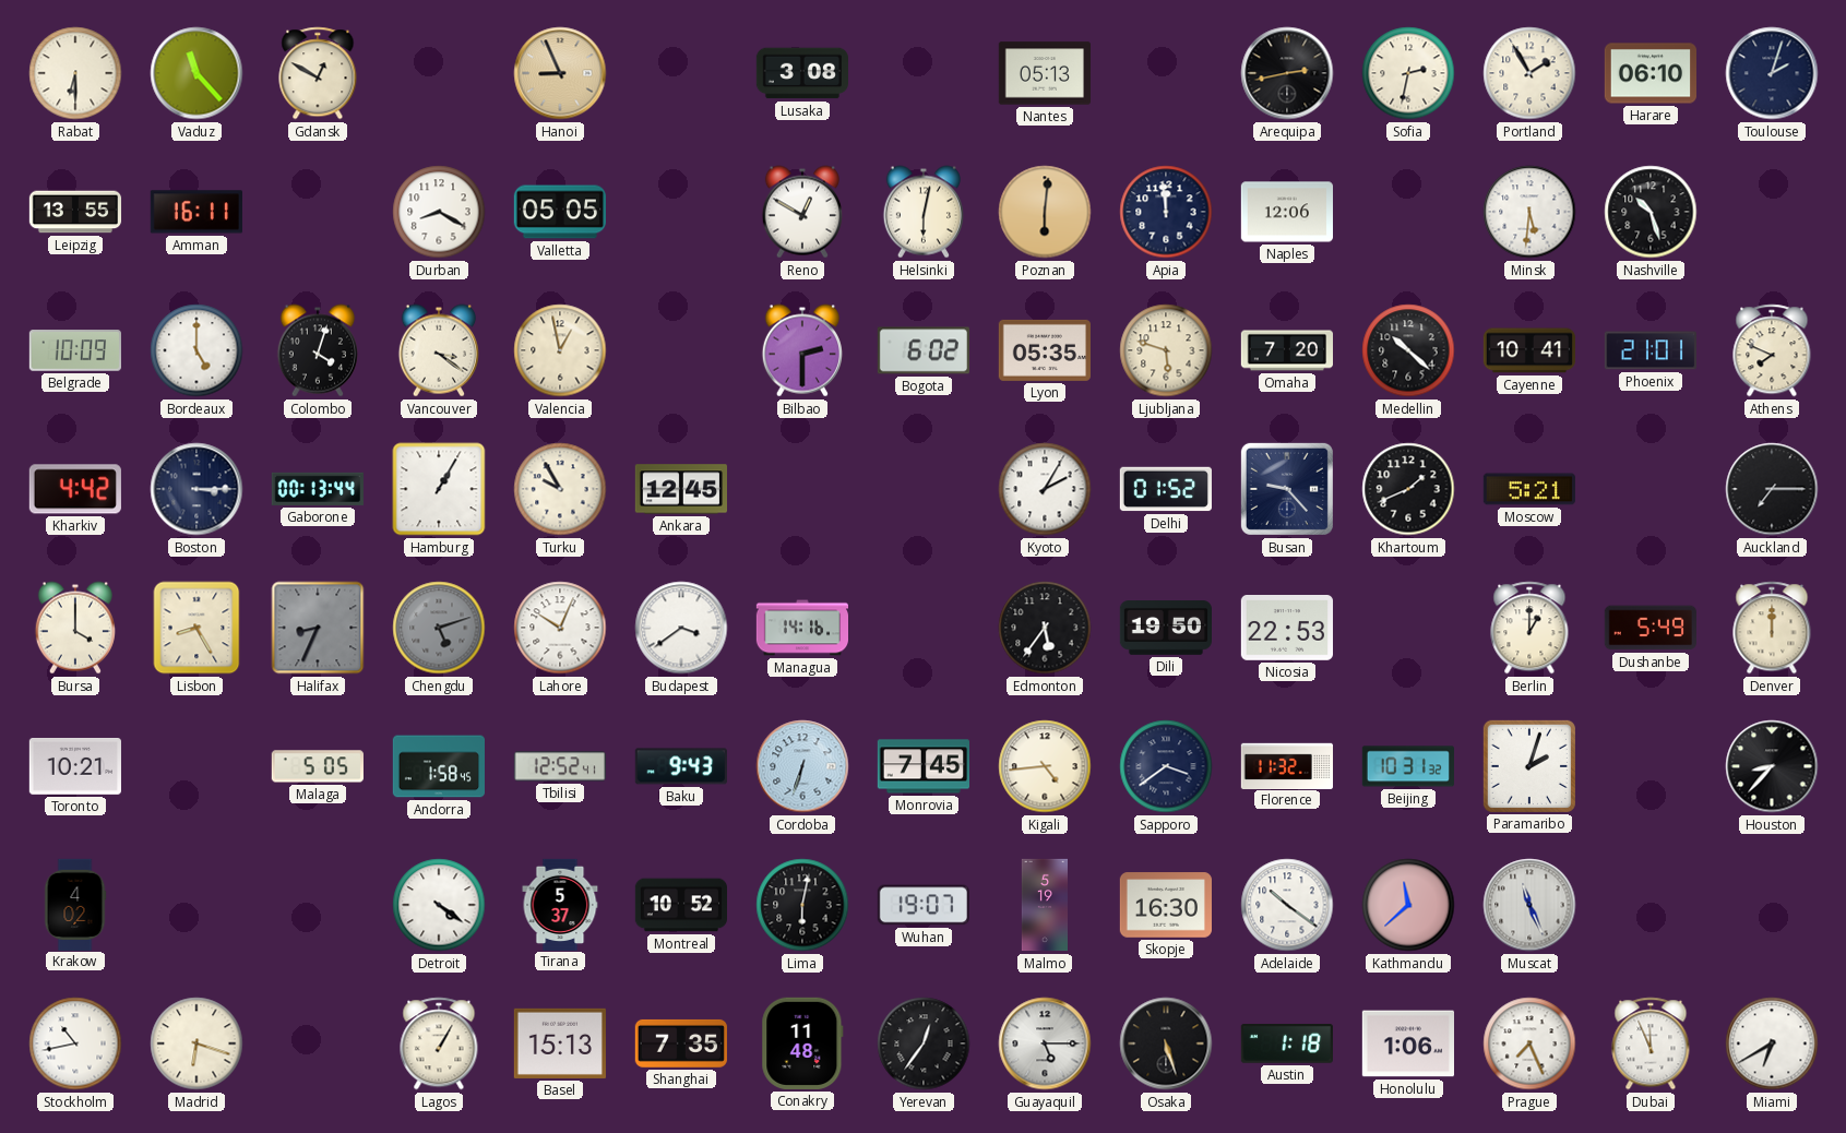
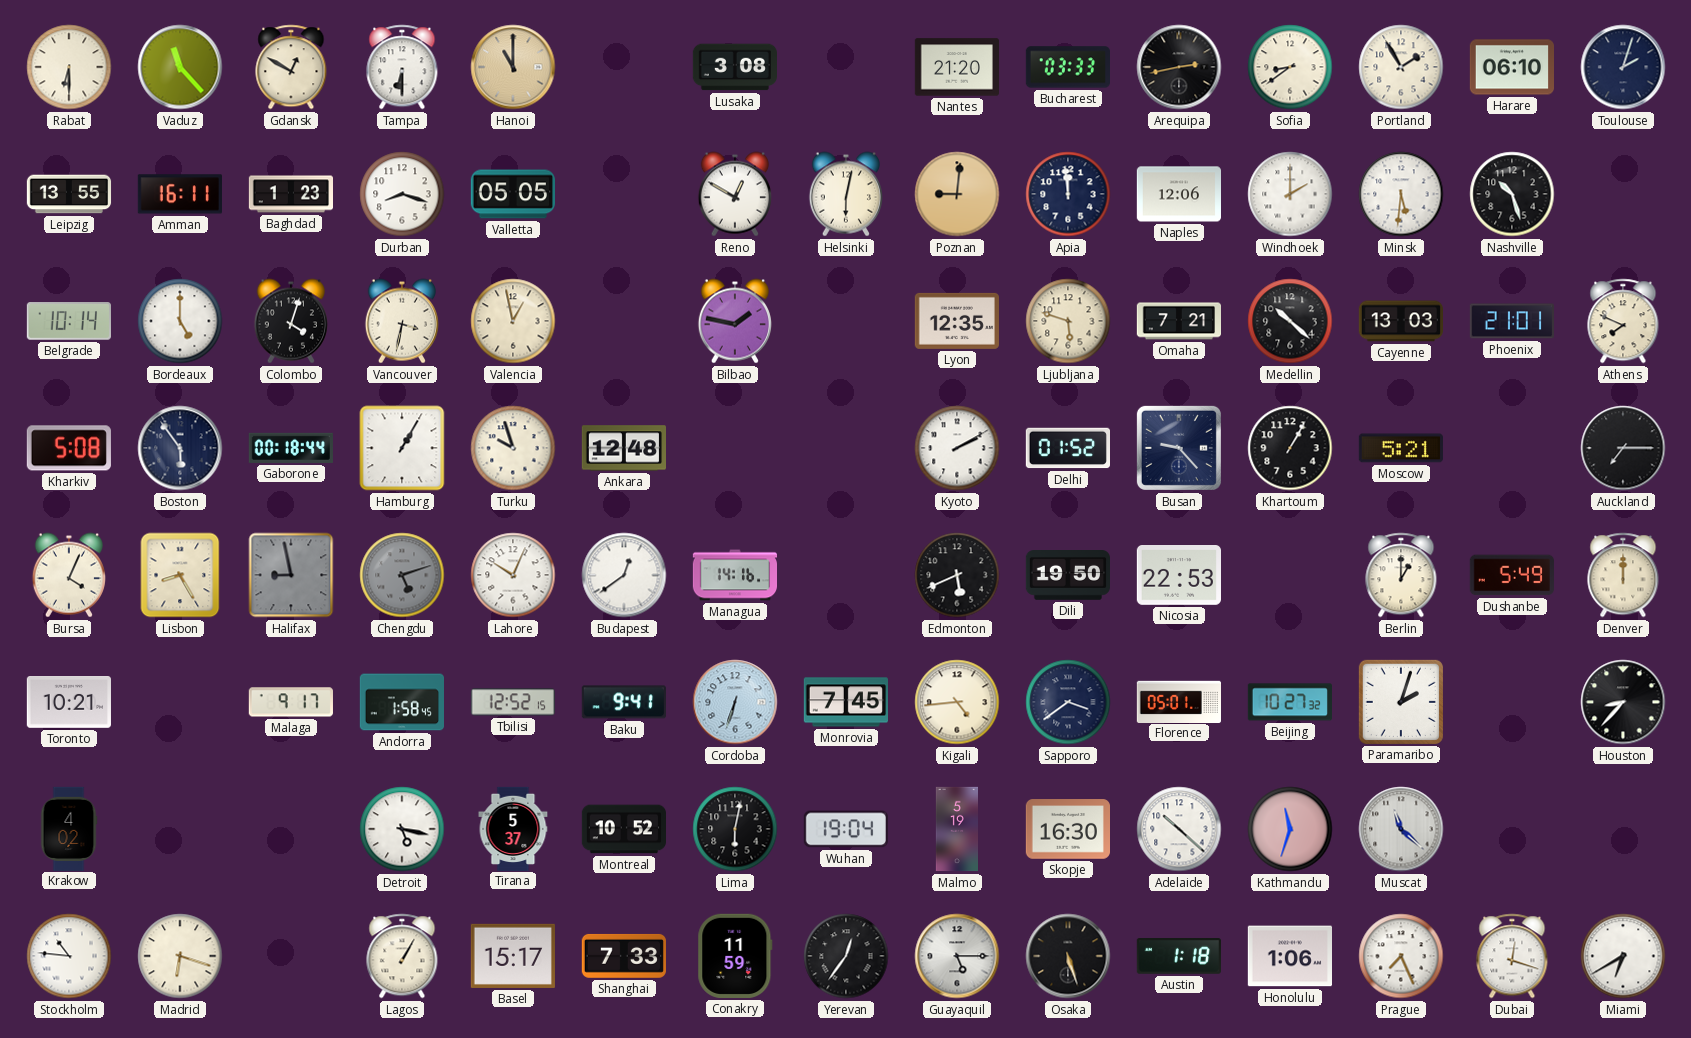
Tampa: none -> 6:30 (402, 67)
Hanoi: 8:56 -> 11:00 (513, 67)
Nantes: 05:13 -> 21:20 (956, 67)
Bucharest: none -> 03:33 (1067, 67)
Sofia: 2:32 -> 8:39 (1290, 67)
Baghdad: none -> 1:23 (290, 194)
Durban: 8:20 -> 8:18 (402, 194)
Poznan: 6:01 -> 9:01 (957, 194)
Windhoek: none -> 2:00 (1290, 194)
Belgrade: 10:09 -> 10:14 (69, 321)
Vancouver: 3:21 -> 3:32 (402, 321)
Bilbao: 2:30 -> 1:47 (735, 321)
Bogota: 6:02 -> none (922, 350)
Lyon: 05:35 -> 12:35 (957, 321)
Omaha: 7:20 -> 7:21 (1178, 321)
Cayenne: 10:41 -> 13:03 (1400, 321)
Kharkiv: 4:42 -> 5:08 (69, 448)
Boston: 3:15 -> 5:54 (180, 448)
Gaborone: 00:13 -> 00:18 (291, 448)
Turku: 9:55 -> 9:57 (513, 448)
Ankara: 12:45 -> 12:48 (623, 448)
Kyoto: 2:05 -> 2:10 (957, 448)
Khartoum: 1:41 -> 1:05 (1290, 448)
Bursa: 4:00 -> 4:04 (69, 575)
Halifax: 8:34 -> 8:58 (291, 575)
Budapest: 3:39 -> 12:39 (624, 575)
Edmonton: 5:36 -> 5:41 (957, 575)
Malaga: 5:05 -> 9:17 (291, 702)
Tbilisi: 12:52:41 -> 12:52:15 (513, 702)
Baku: 9:43 -> 9:41 (624, 702)
Florence: 11:32 -> 05:01 (1178, 701)
Beijing: 10:31 -> 10:27 (1290, 702)
Detroit: 4:21 -> 5:17 (402, 829)
Wuhan: 19:07 -> 19:04 (846, 829)
Adelaide: 10:21 -> 10:22 (1179, 829)
Kathmandu: 11:38 -> 11:33 (1290, 829)
Muscat: 11:26 -> 11:22 (1401, 829)
Stockholm: 10:43 -> 10:46 (69, 956)
Basel: 15:13 -> 15:17 (513, 956)
Shanghai: 7:35 -> 7:33 (624, 956)
Conakry: 11:48 -> 11:59 (735, 956)
Dubai: 11:56 -> 12:18 (1512, 956)
